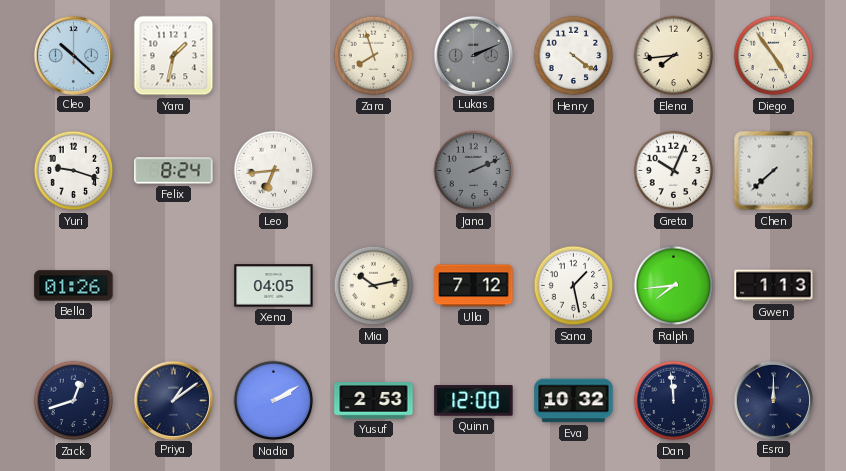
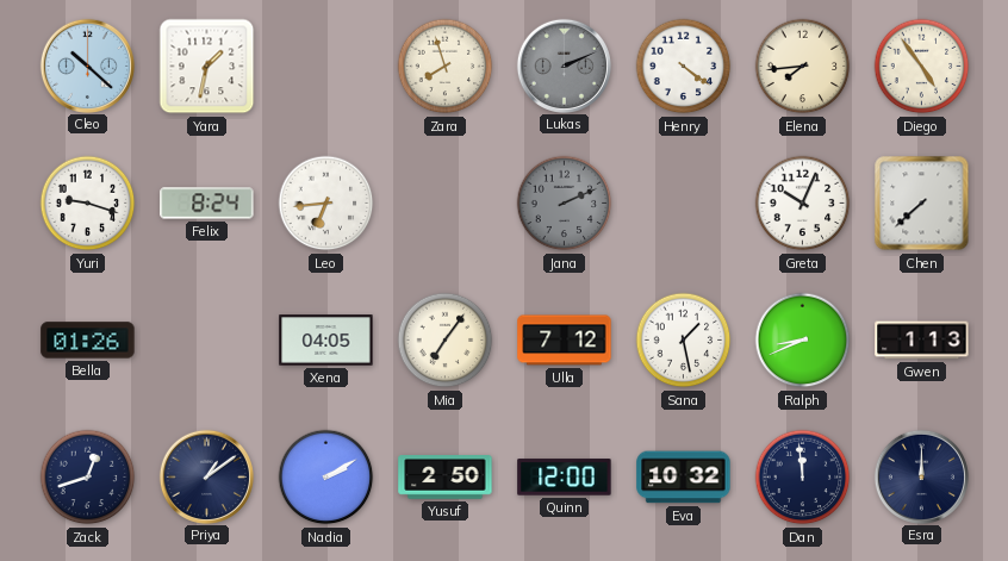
Mia: 10:13 -> 7:06 (446, 341)
Ralph: 7:44 -> 8:41 (803, 341)
Yusuf: 2:53 -> 2:50 (446, 478)
